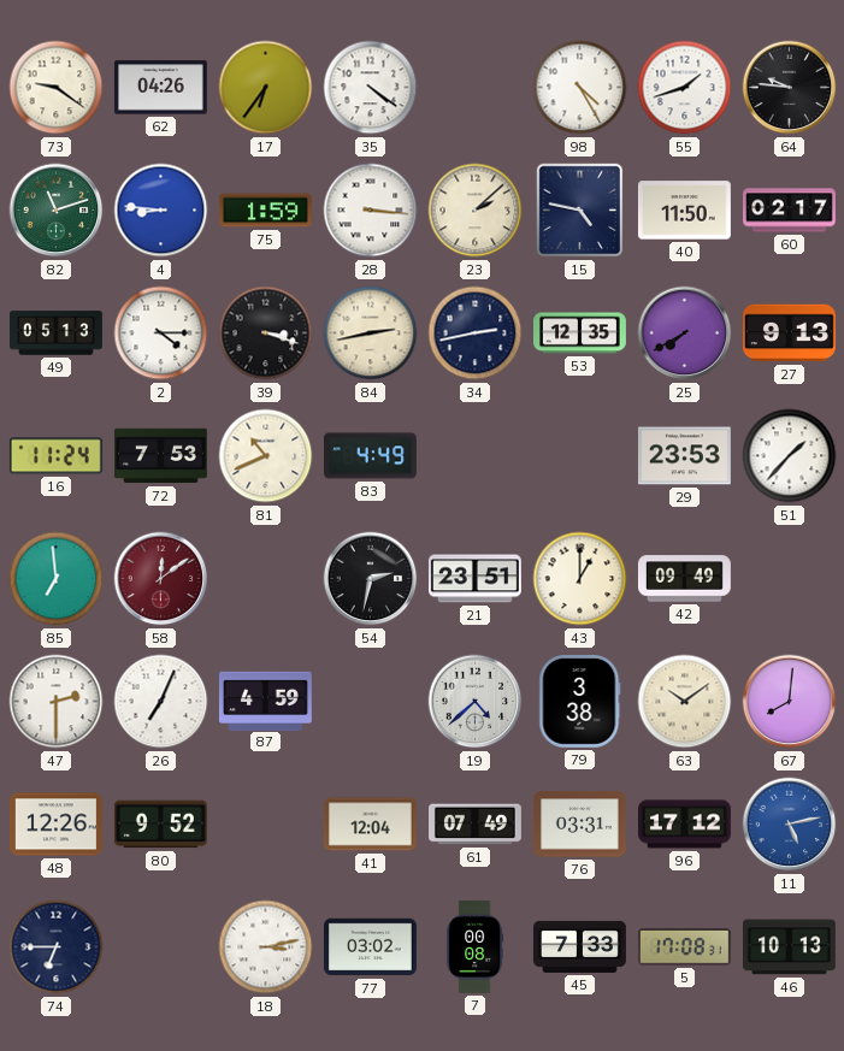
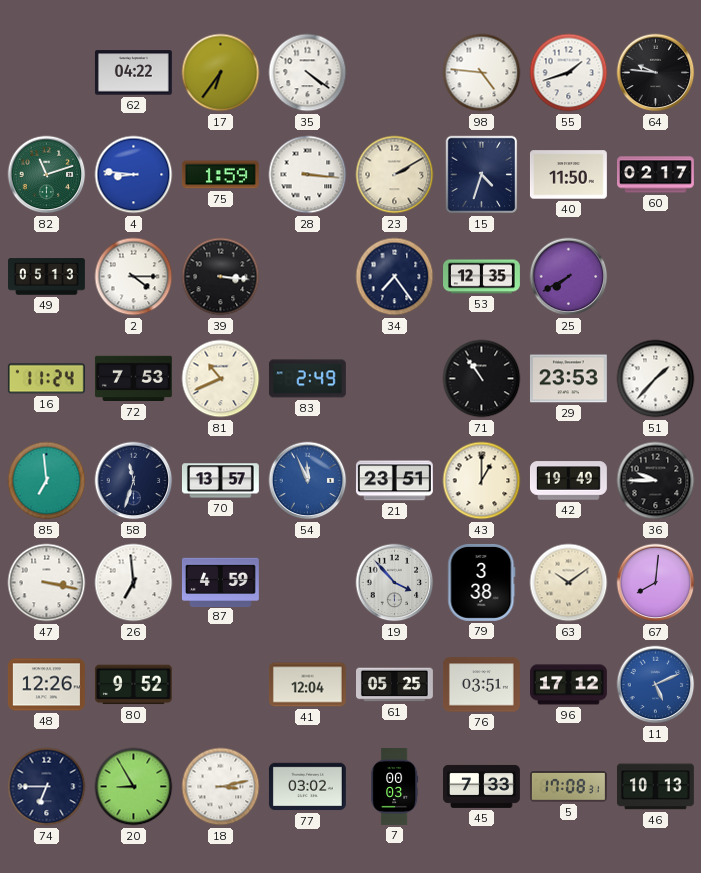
73: 9:21 -> none (57, 88)
62: 04:26 -> 04:22 (133, 73)
98: 4:25 -> 4:46 (482, 73)
23: 2:08 -> 2:10 (395, 175)
15: 4:47 -> 4:33 (482, 175)
39: 3:18 -> 3:16 (221, 277)
84: 2:43 -> none (371, 333)
34: 2:43 -> 7:24 (395, 277)
27: 9:13 -> none (789, 333)
83: 4:49 -> 2:49 (307, 379)
71: none -> 10:54 (482, 379)
58: 12:09 -> 11:33 (134, 481)
58 dial: burgundy -> navy (134, 481)
70: none -> 13:57 (220, 481)
54: 2:32 -> 11:56 (308, 481)
54 dial: black -> blue (308, 481)
42: 09:49 -> 19:49 (568, 481)
36: none -> 9:45 (656, 481)
47: 2:30 -> 3:17 (47, 583)
26: 7:04 -> 6:59 (134, 583)
19: 4:38 -> 3:53 (395, 583)
61: 07:49 -> 05:25 (395, 685)
76: 03:31 -> 03:51 (481, 685)
11: 5:13 -> 5:11 (656, 685)
20: none -> 8:55 (134, 787)
7: 00:08 -> 00:03 (395, 787)
